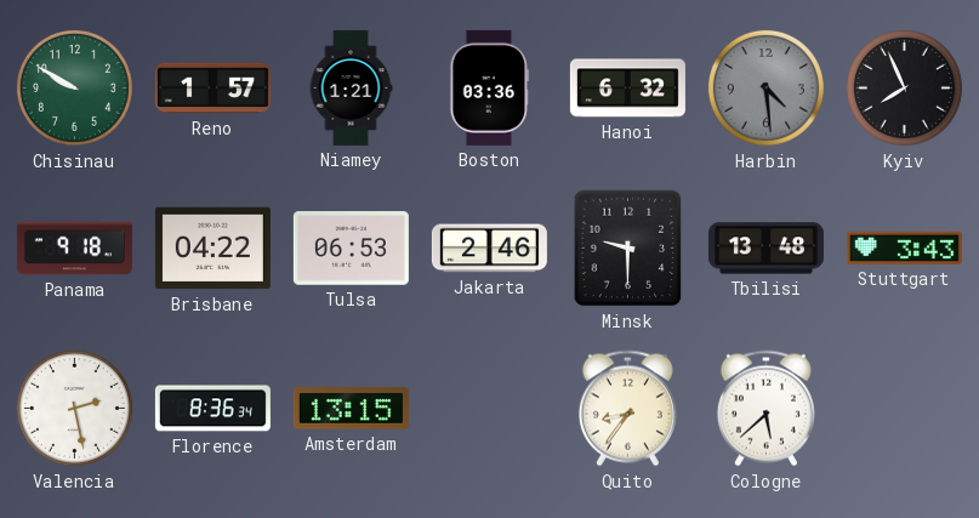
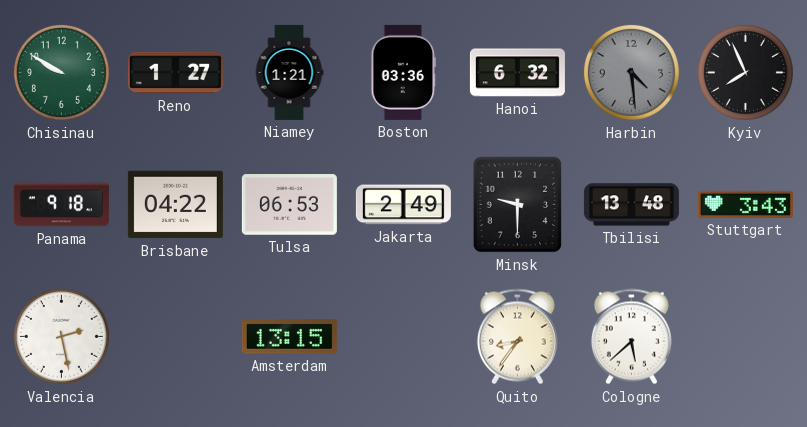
Reno: 1:57 -> 1:27 (175, 73)
Jakarta: 2:46 -> 2:49 (403, 205)
Florence: 8:36 -> none (212, 409)
